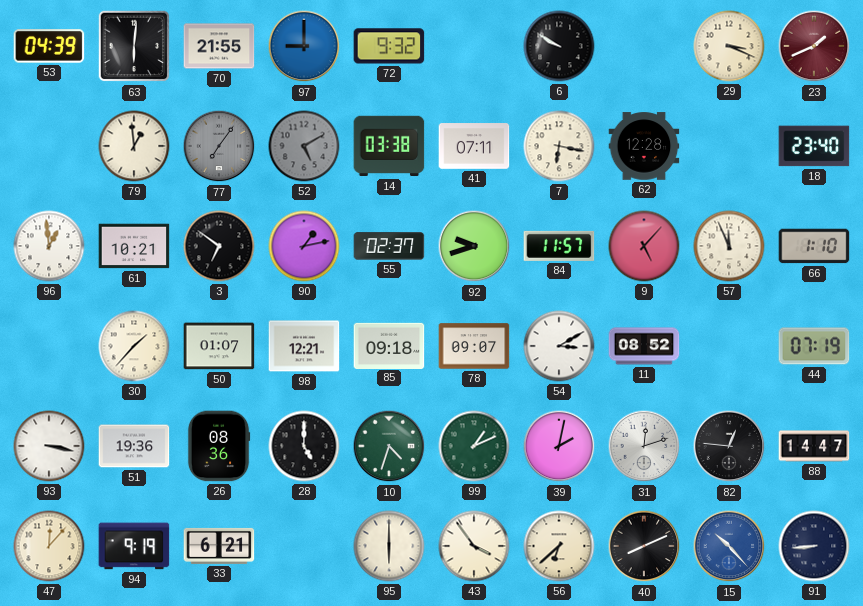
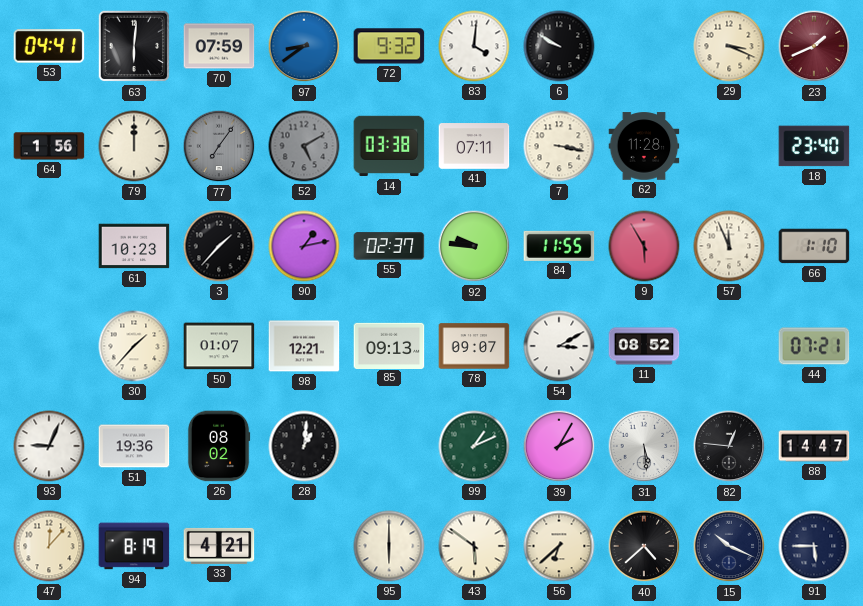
53: 04:39 -> 04:41 (49, 46)
70: 21:55 -> 07:59 (219, 46)
97: 9:00 -> 8:39 (304, 46)
83: none -> 4:01 (474, 46)
64: none -> 1:56 (49, 146)
79: 12:59 -> 12:00 (134, 146)
7: 6:17 -> 3:17 (559, 146)
62: 12:28 -> 11:28 (644, 146)
96: 12:59 -> none (49, 246)
61: 10:21 -> 10:23 (134, 246)
3: 6:51 -> 1:37 (219, 246)
92: 9:42 -> 9:46 (474, 246)
84: 11:57 -> 11:55 (559, 246)
9: 5:07 -> 5:55 (644, 246)
85: 09:18 -> 09:13 (389, 345)
44: 07:19 -> 07:21 (814, 346)
93: 3:17 -> 9:04 (49, 446)
26: 08:36 -> 08:02 (219, 446)
28: 5:00 -> 1:01 (304, 446)
10: 4:33 -> none (389, 446)
39: 2:02 -> 2:05 (559, 446)
31: 12:12 -> 5:29 (644, 446)
94: 9:19 -> 8:19 (134, 546)
33: 6:21 -> 4:21 (219, 546)
43: 3:54 -> 5:51 (474, 546)
40: 8:11 -> 4:38 (644, 546)
15: 10:23 -> 10:19 (729, 546)
15 dial: blue -> navy (729, 546)
91: 8:44 -> 5:45 (814, 546)
